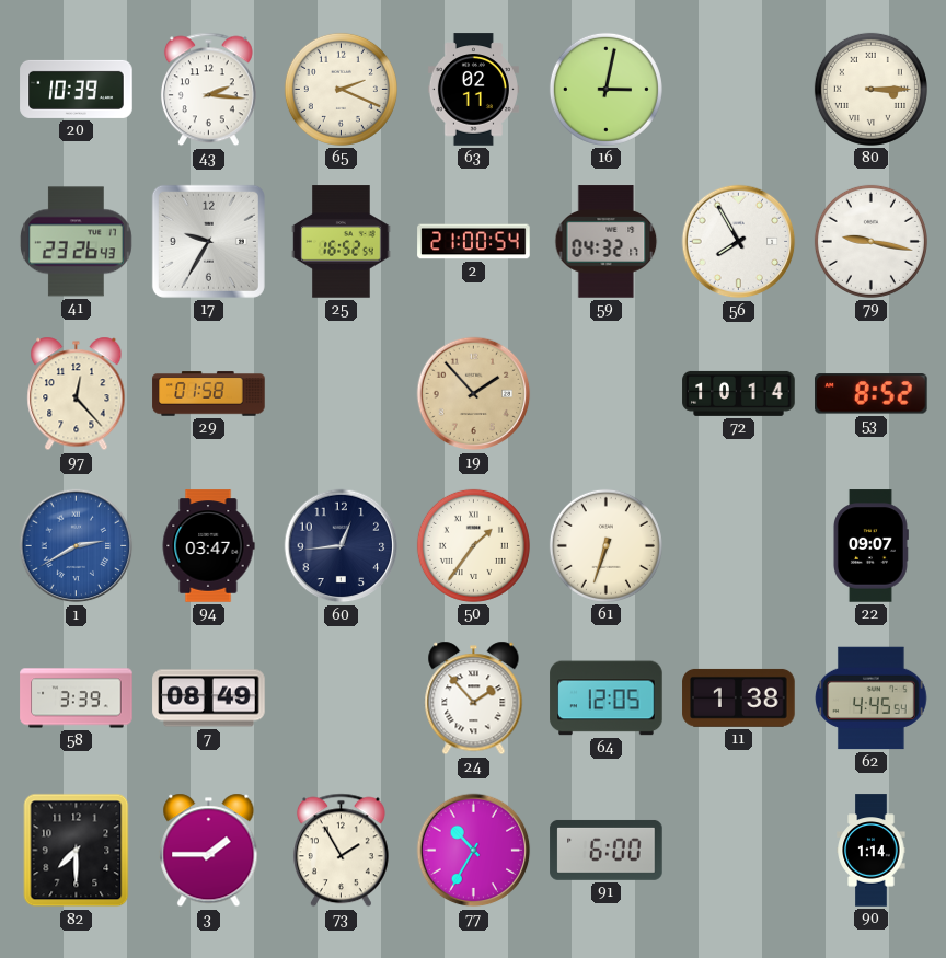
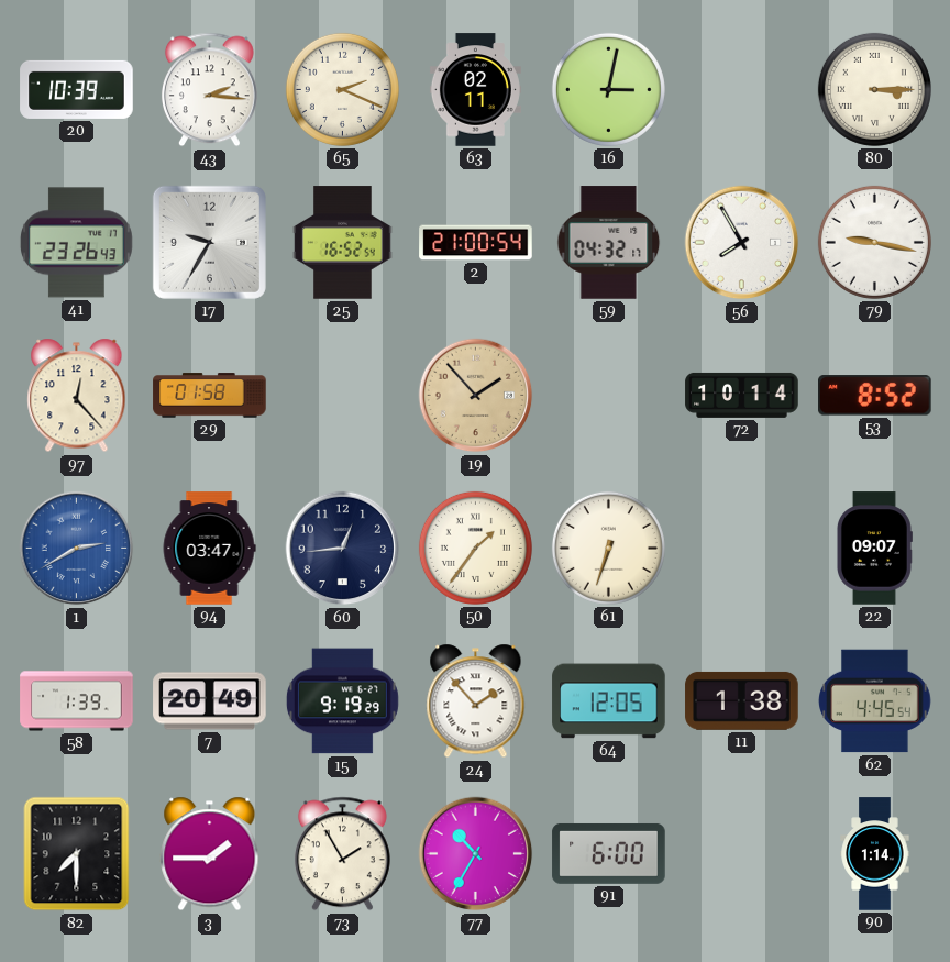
58: 3:39 -> 1:39 (77, 701)
7: 08:49 -> 20:49 (210, 701)
15: none -> 9:19 (342, 701)
